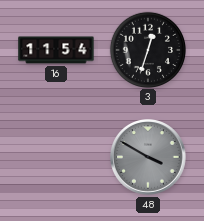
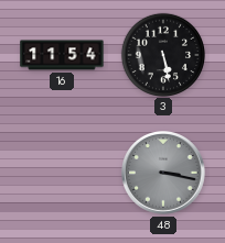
3: 12:33 -> 5:28 (162, 54)
48: 3:50 -> 3:17 (164, 174)
